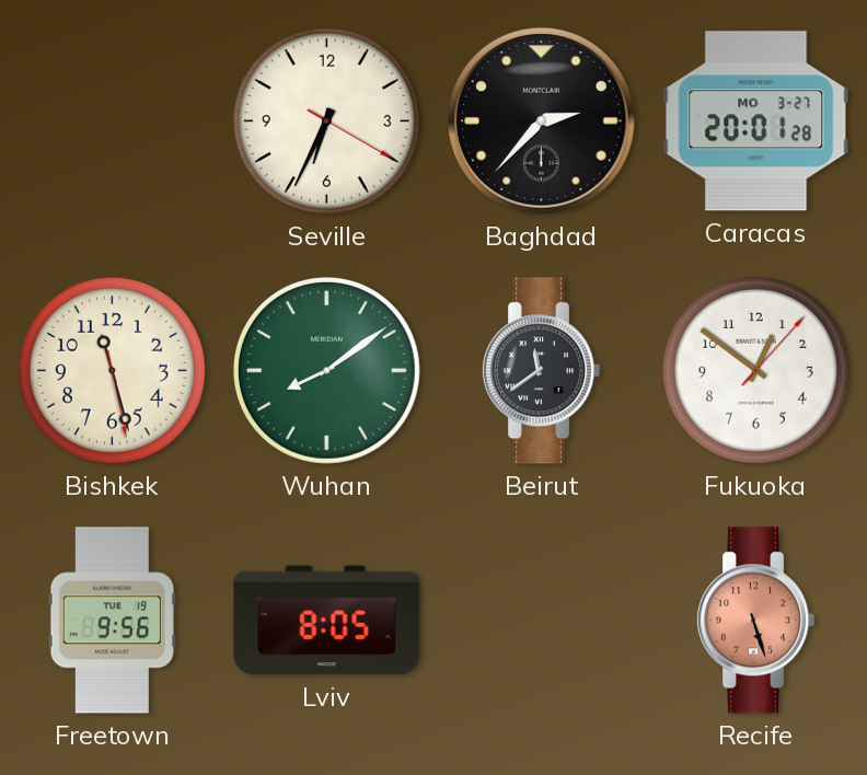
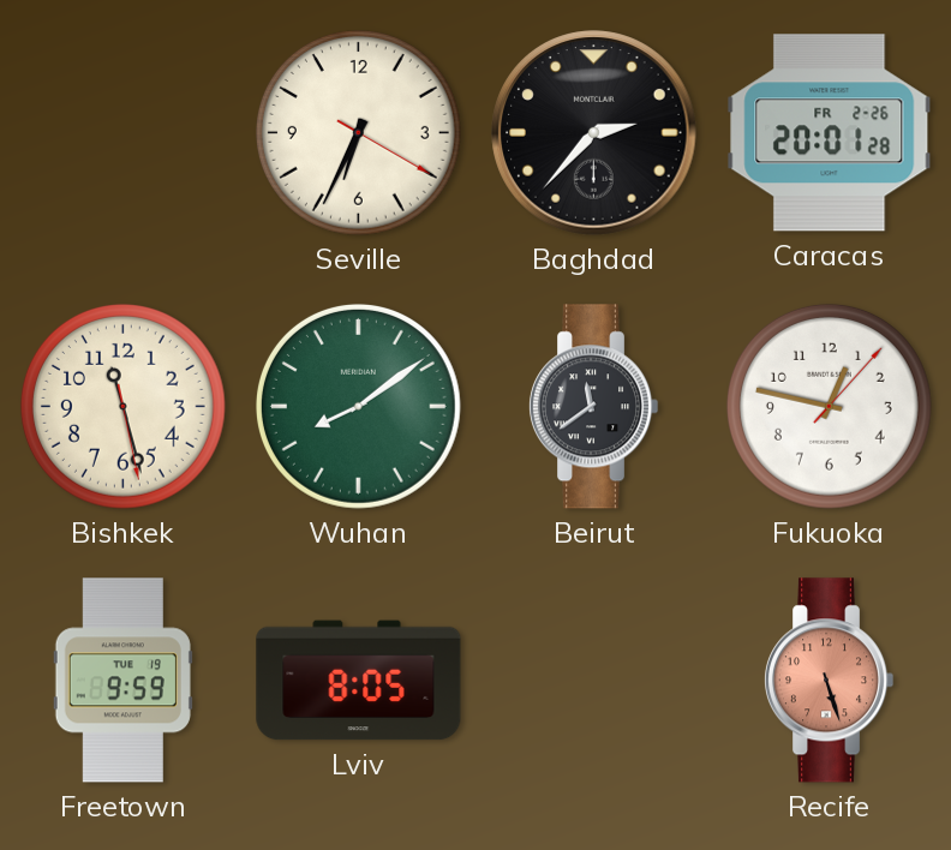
Caracas date: MO 3-27 -> FR 2-26 (830, 133)
Fukuoka: 12:51 -> 12:47 (829, 406)
Freetown: 9:56 -> 9:59 (122, 681)
